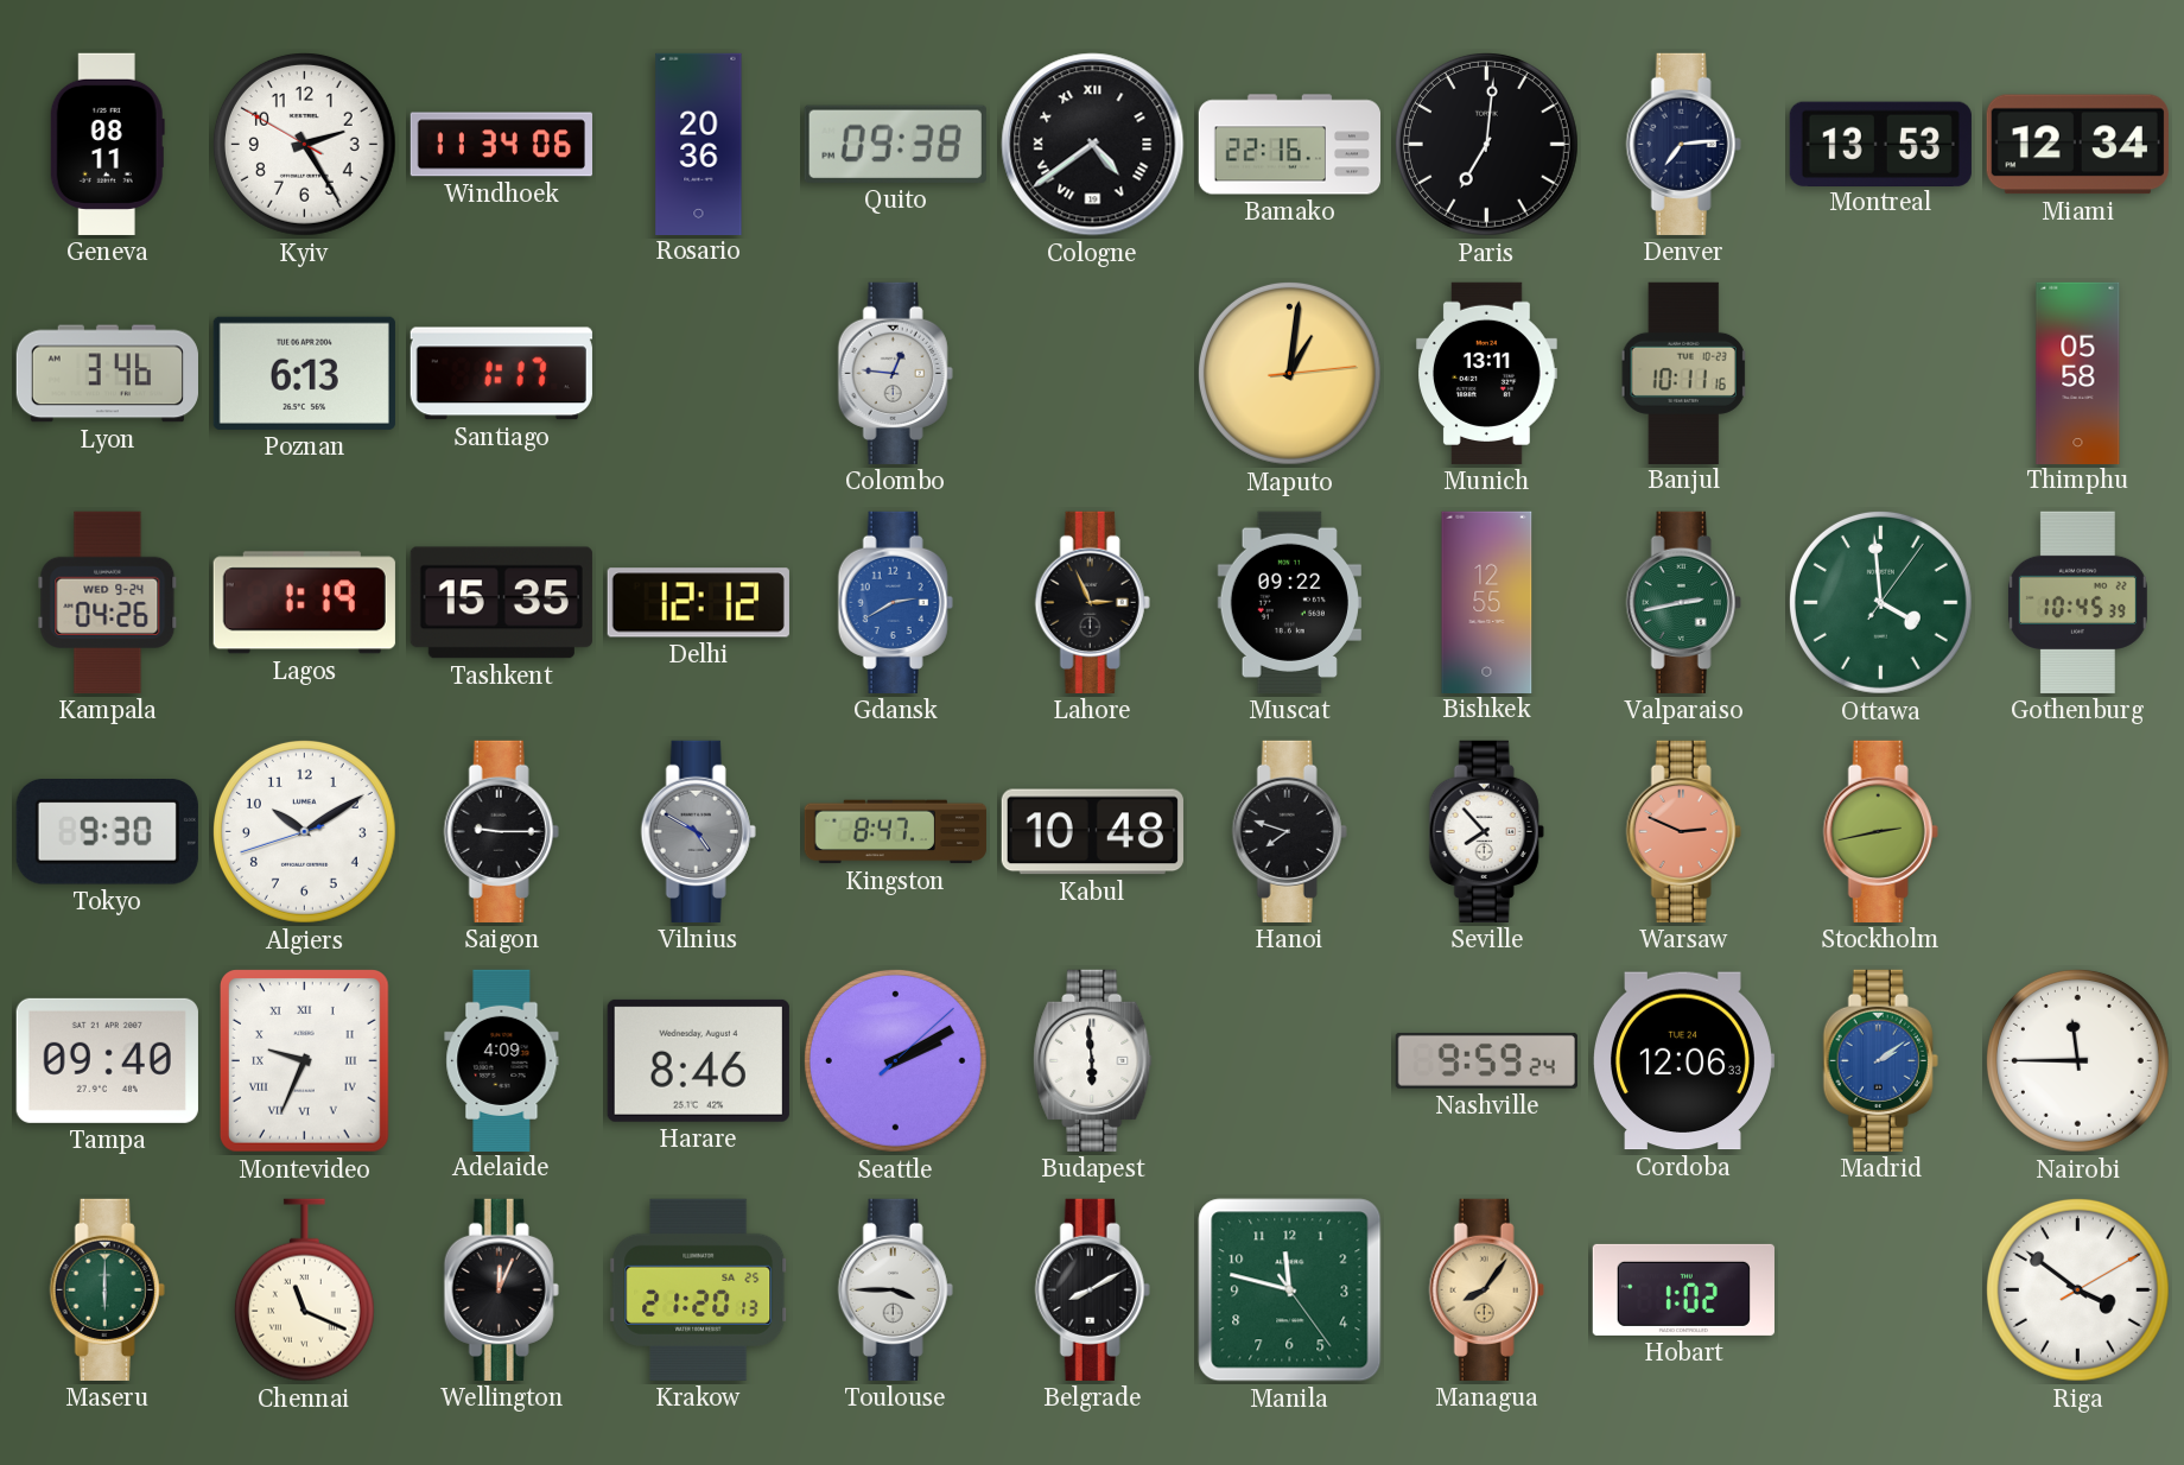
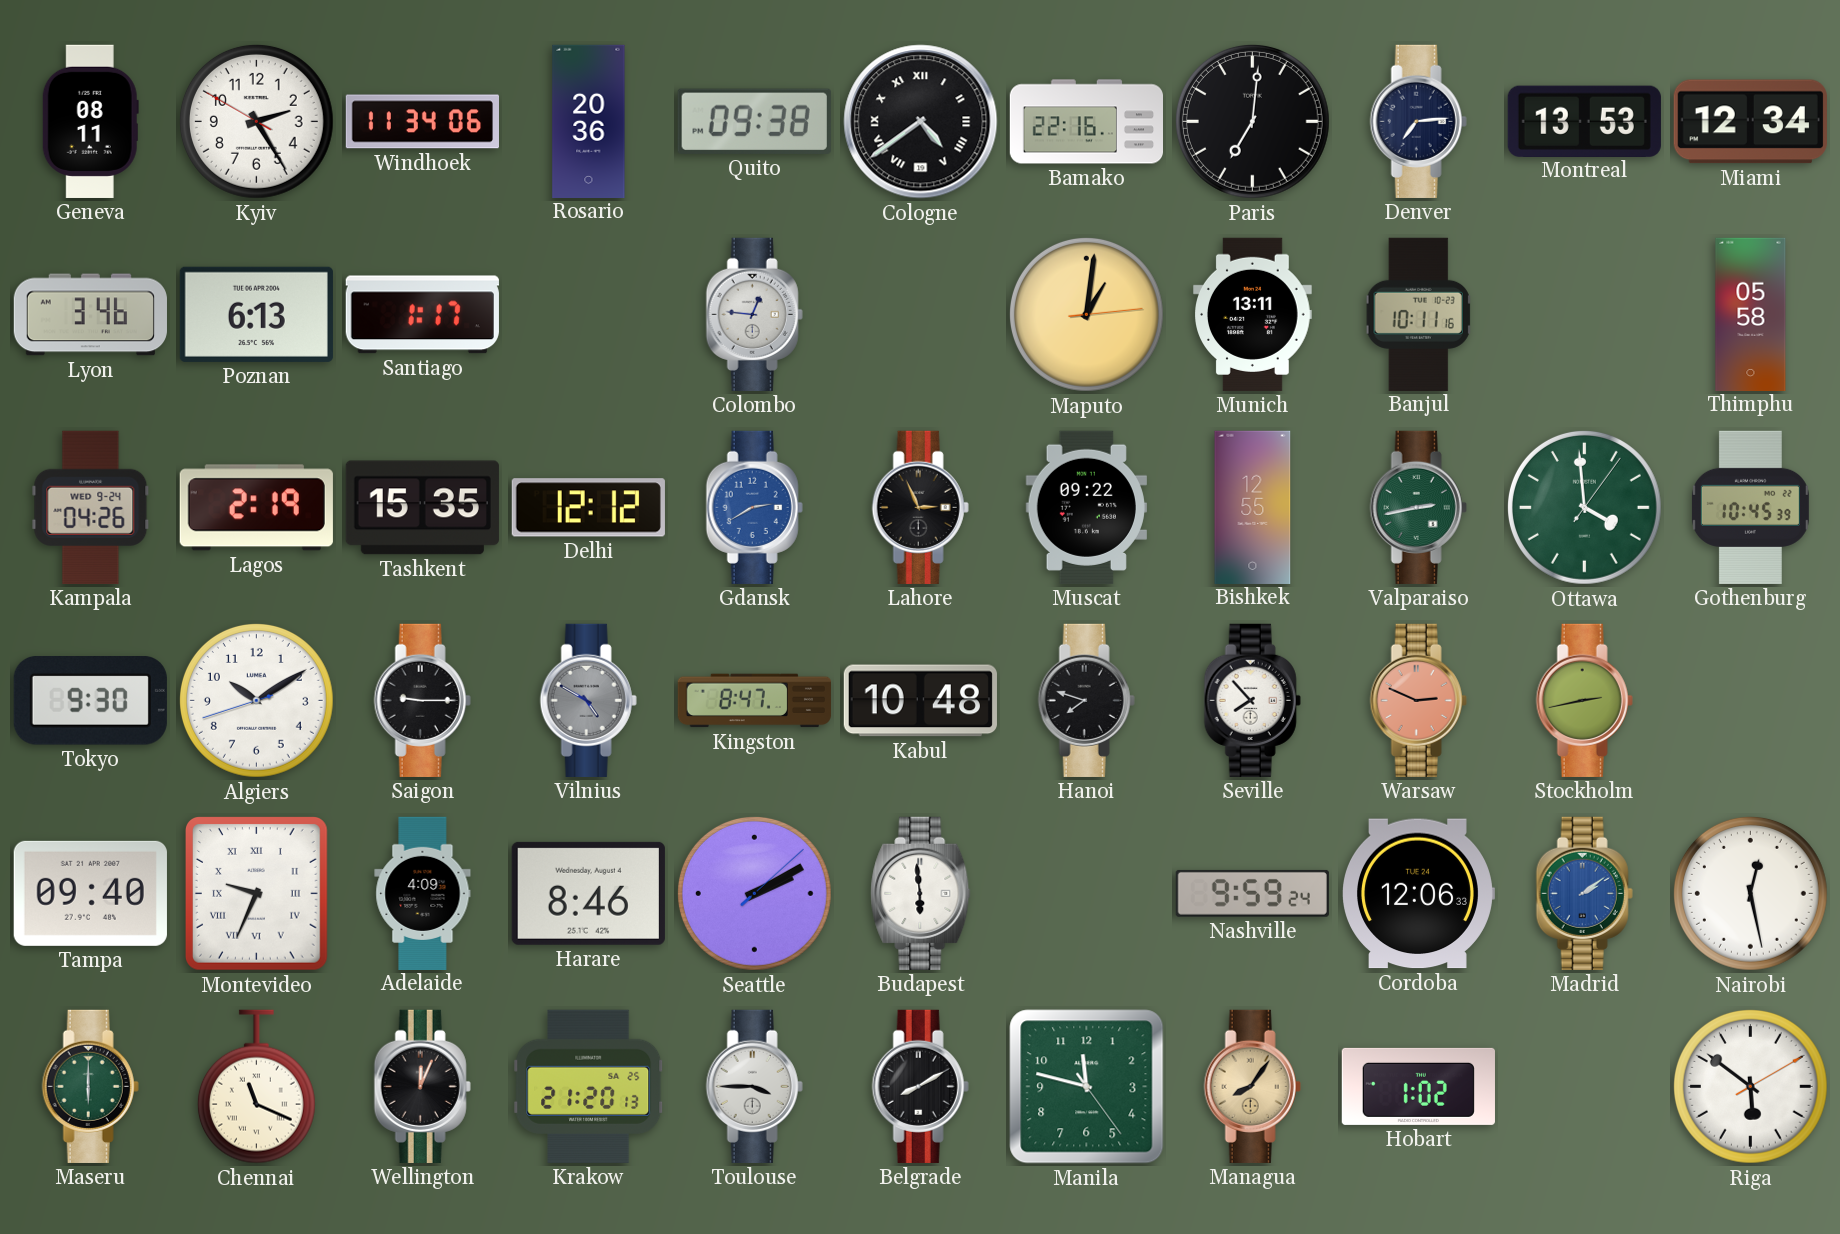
Lagos: 1:19 -> 2:19 (256, 508)
Nairobi: 11:45 -> 12:28 (1750, 893)
Riga: 3:51 -> 5:51 (1750, 1086)
